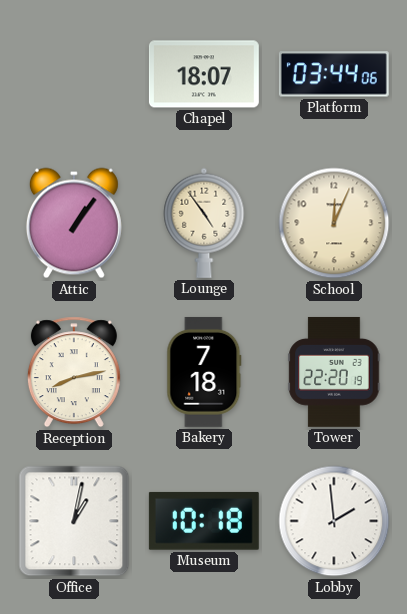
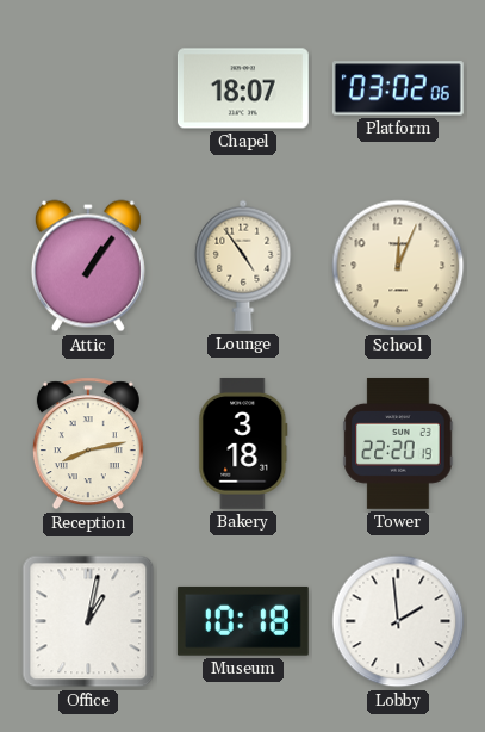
Platform: 03:44 -> 03:02 (398, 88)
Bakery: 7:18 -> 3:18 (243, 443)
